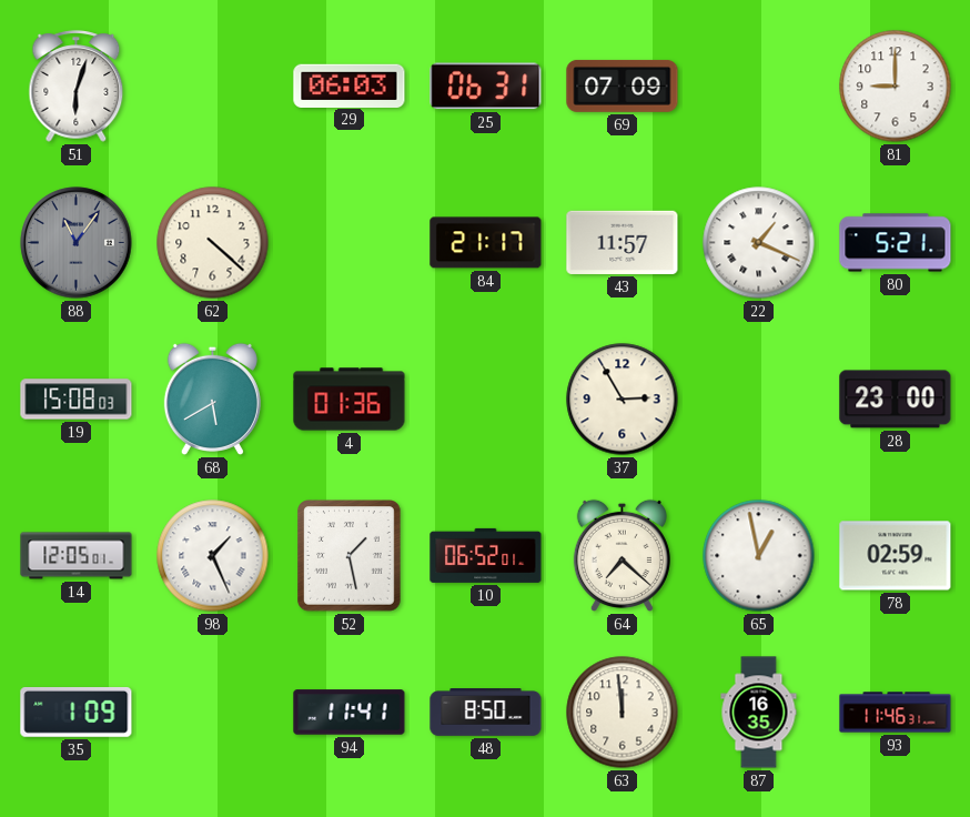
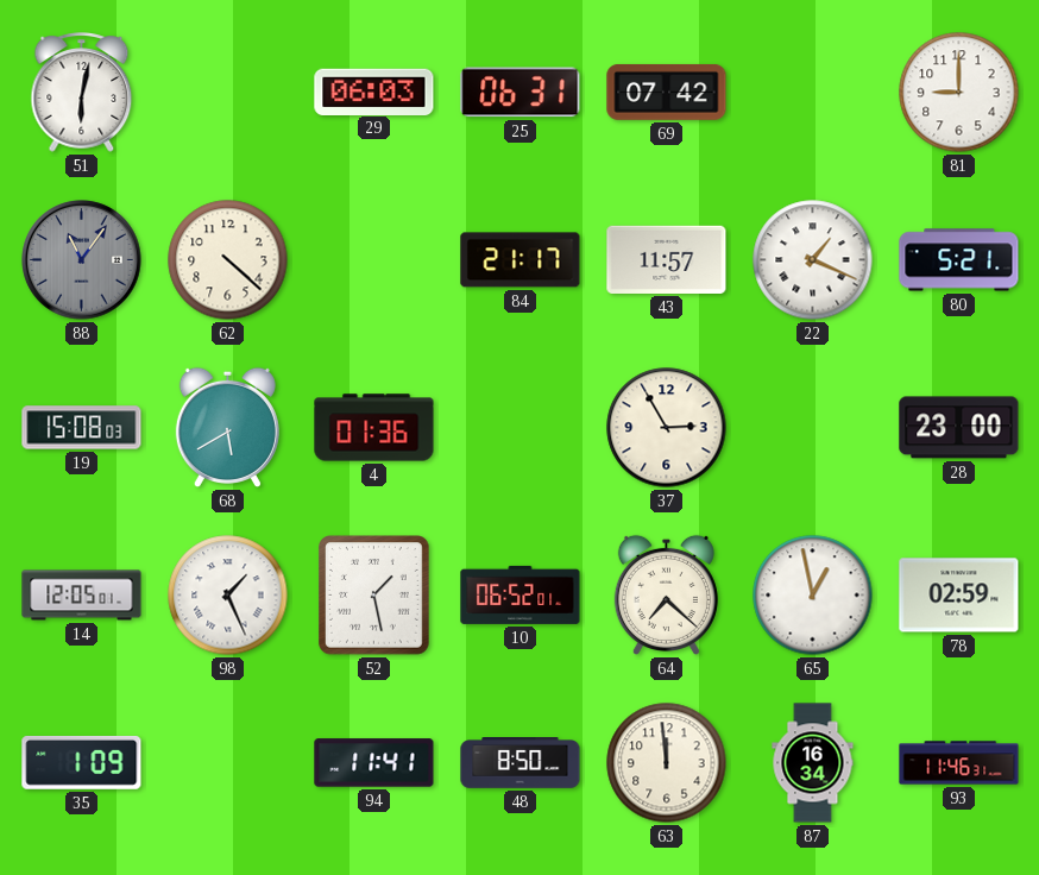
51: 6:03 -> 6:02 (82, 93)
69: 07:09 -> 07:42 (667, 92)
87: 16:35 -> 16:34 (813, 763)
